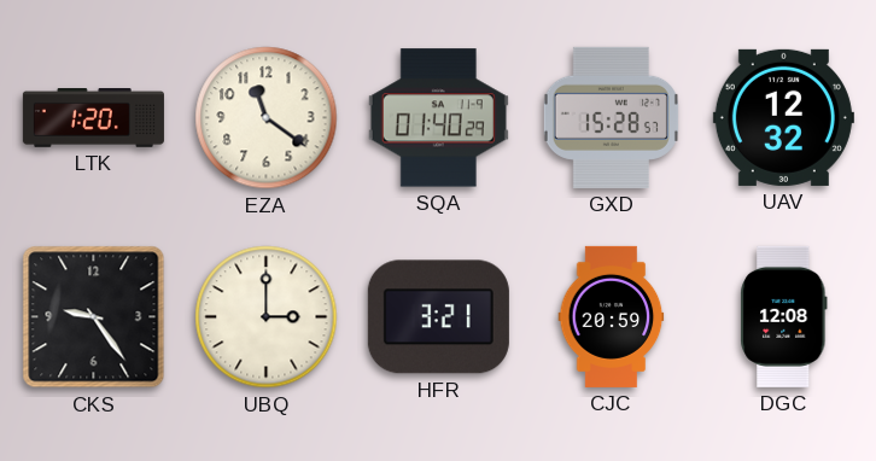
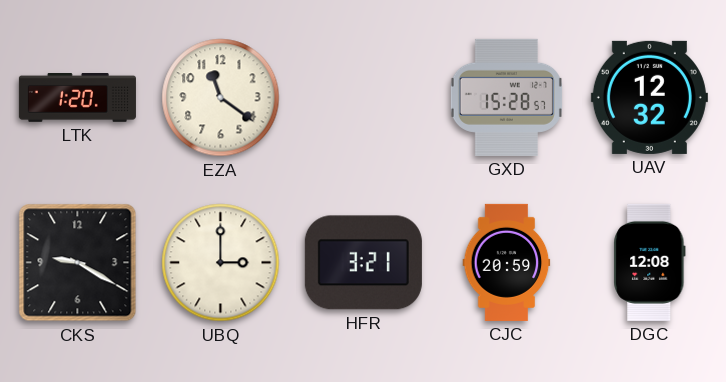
SQA: 01:40 -> none (438, 118)
CKS: 9:24 -> 9:20 (78, 263)
